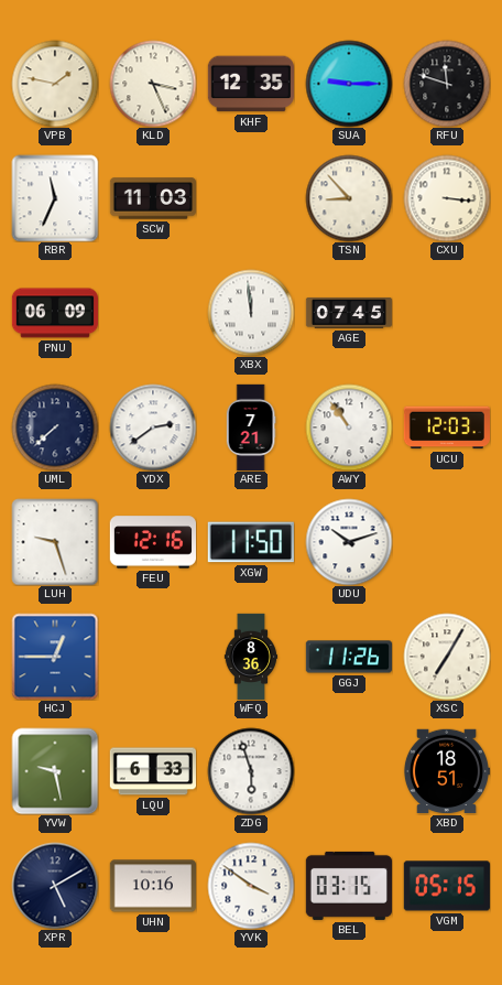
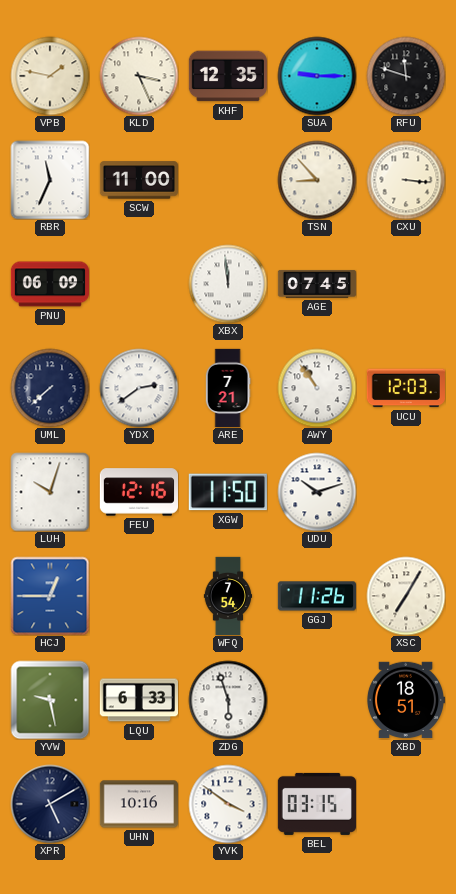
SCW: 11:03 -> 11:00 (138, 180)
LUH: 9:27 -> 10:03 (50, 492)
WFQ: 8:36 -> 7:54 (228, 596)
VGM: 05:15 -> none (447, 886)
